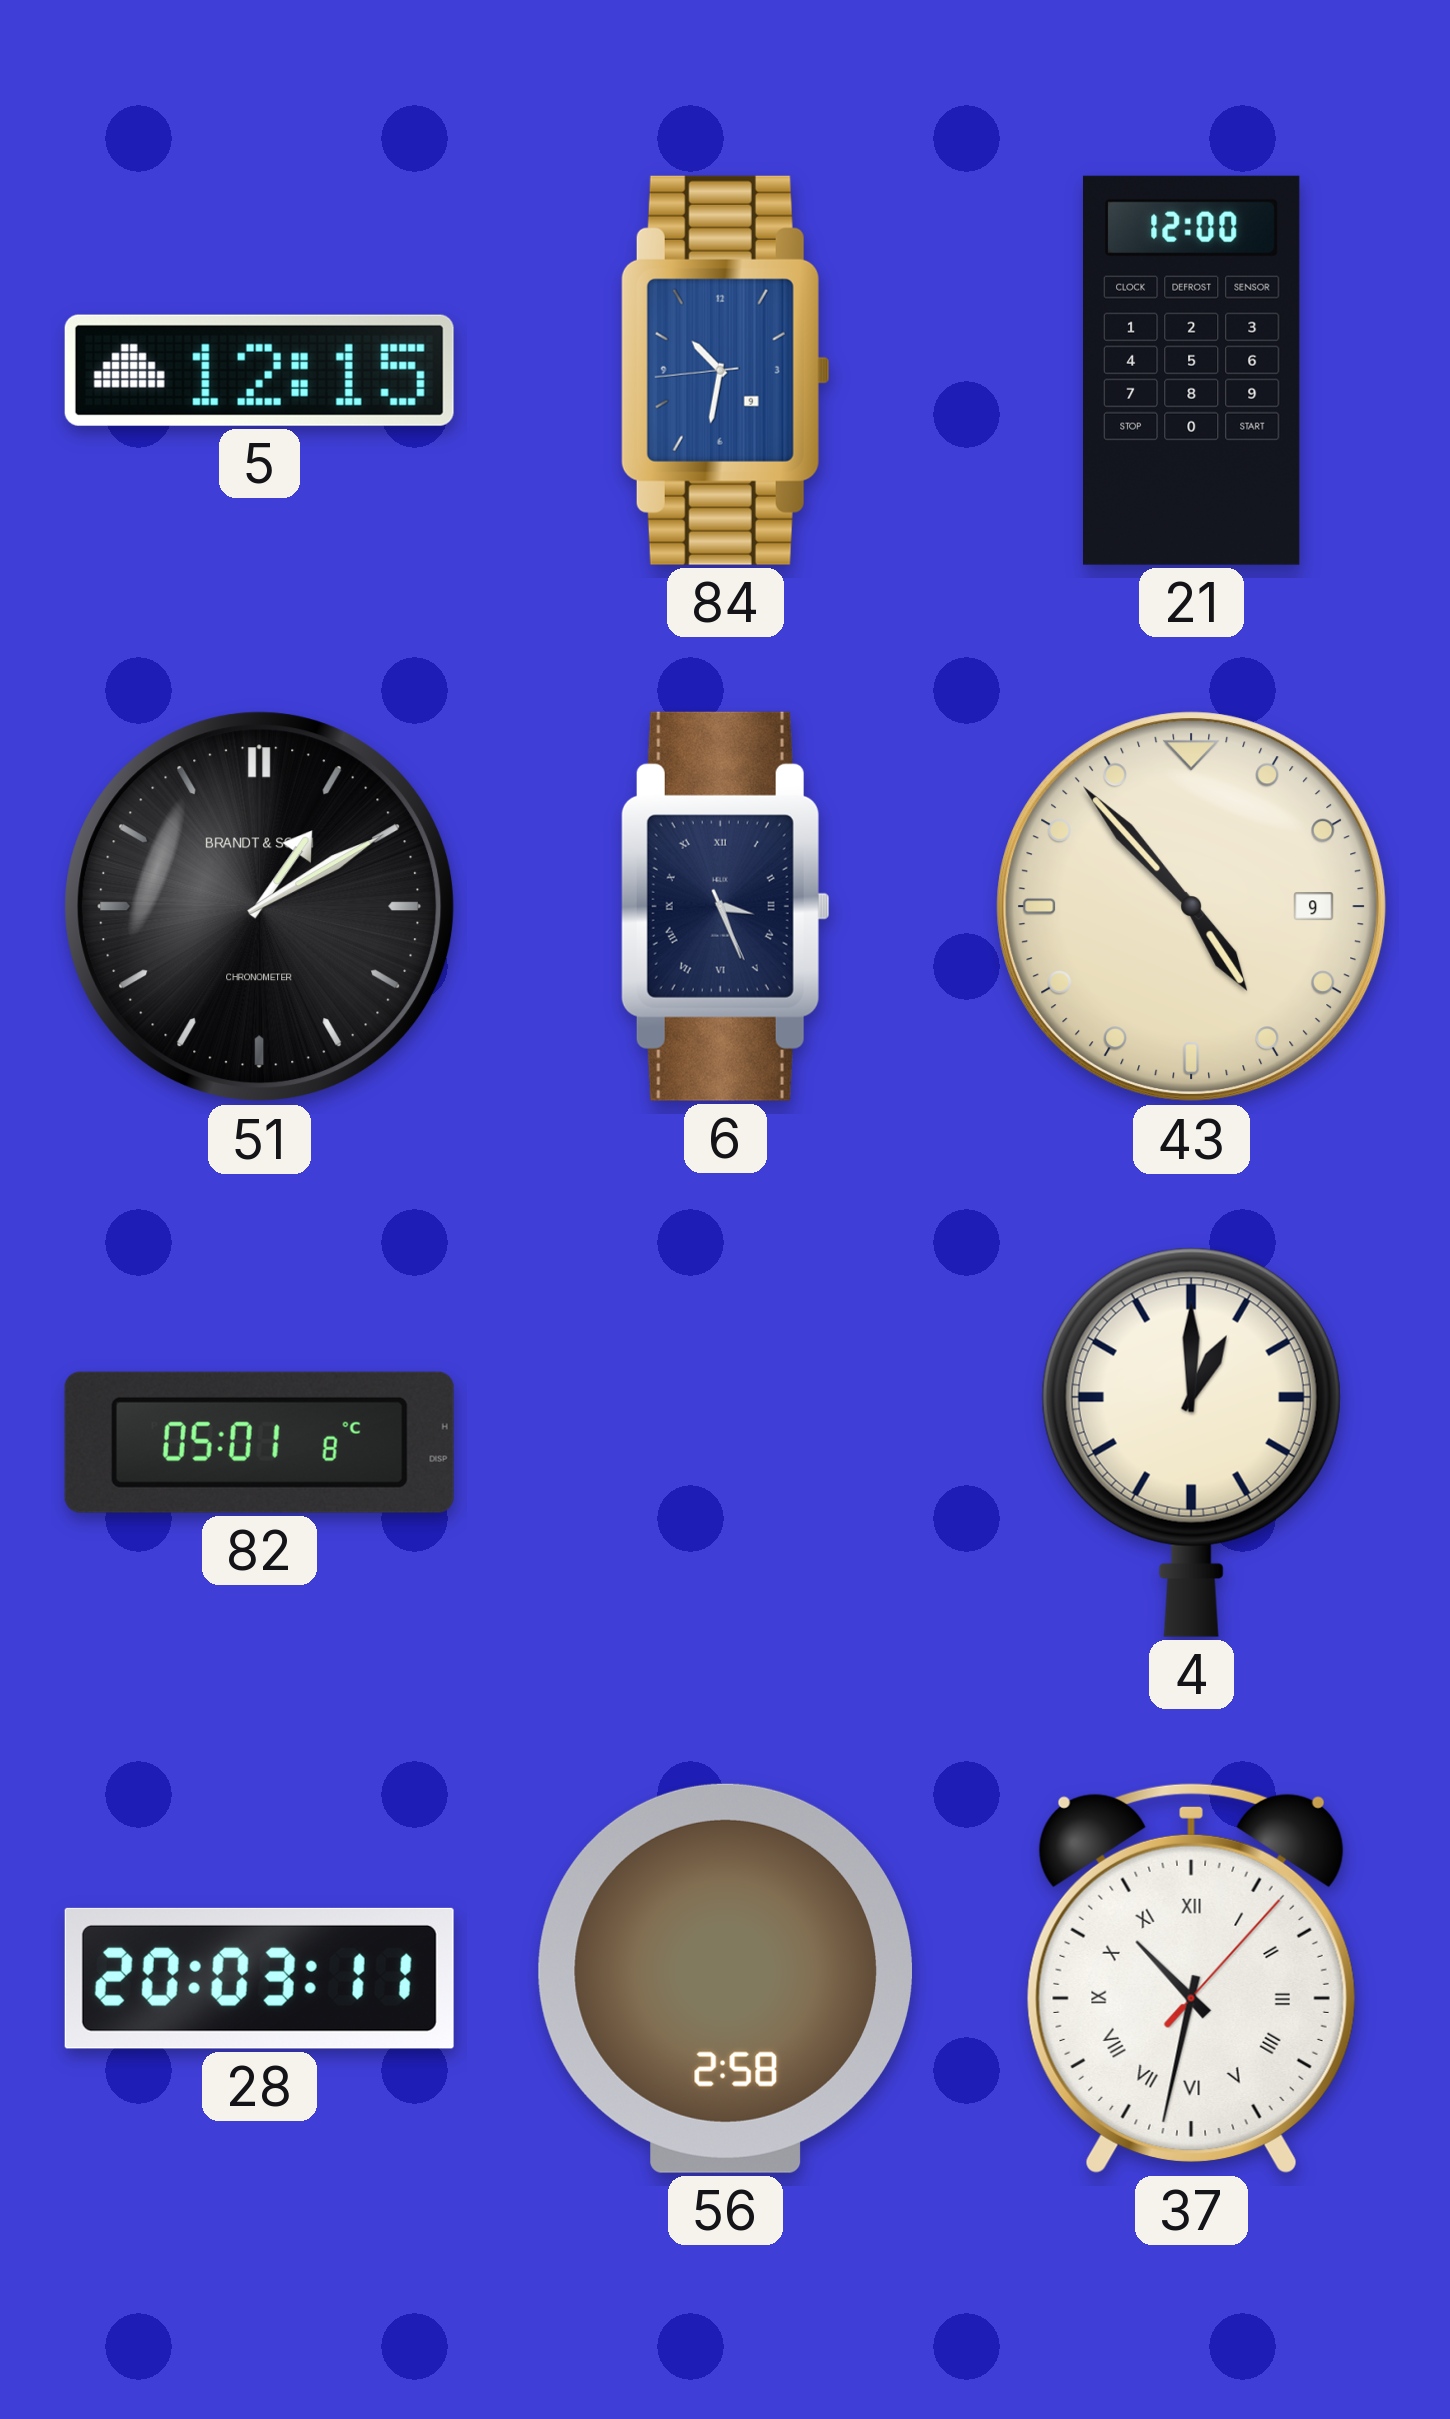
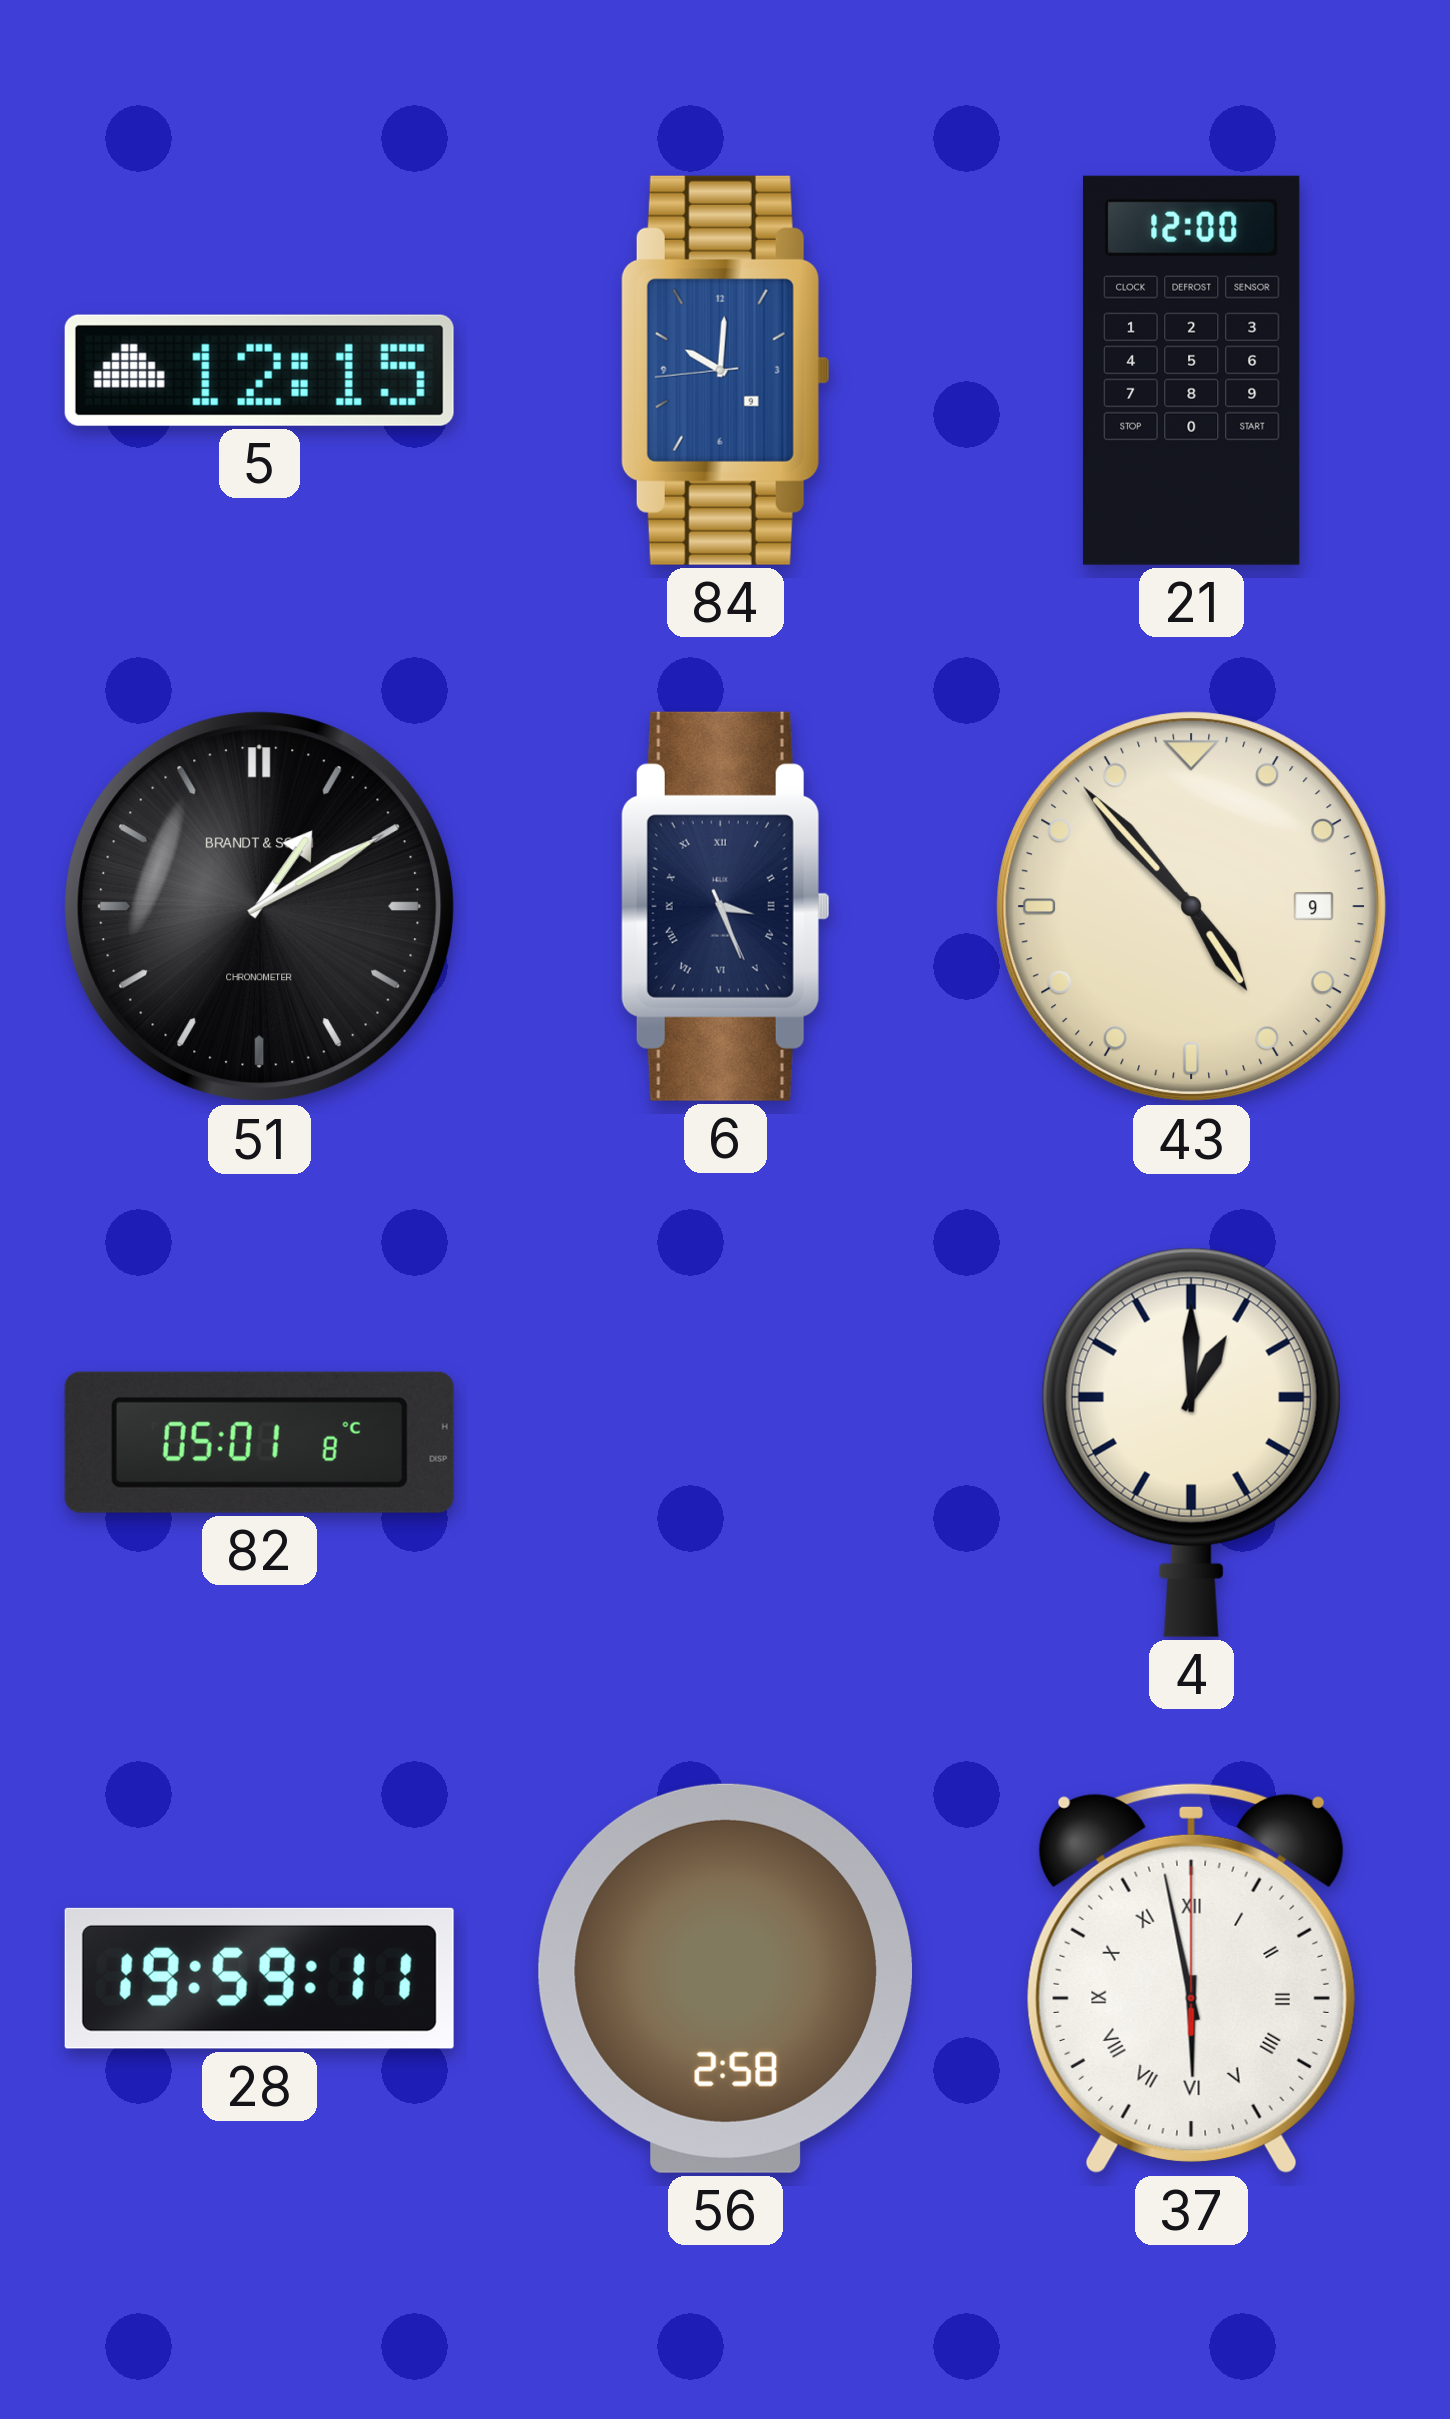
84: 10:31 -> 10:00 (725, 370)
28: 20:03 -> 19:59 (259, 1978)
37: 10:32 -> 5:58 (1191, 1978)
